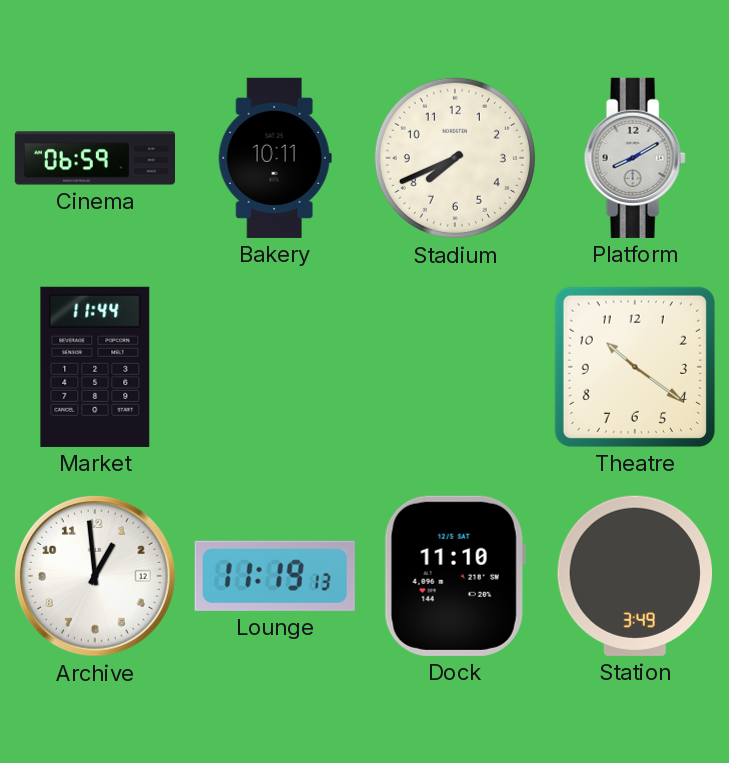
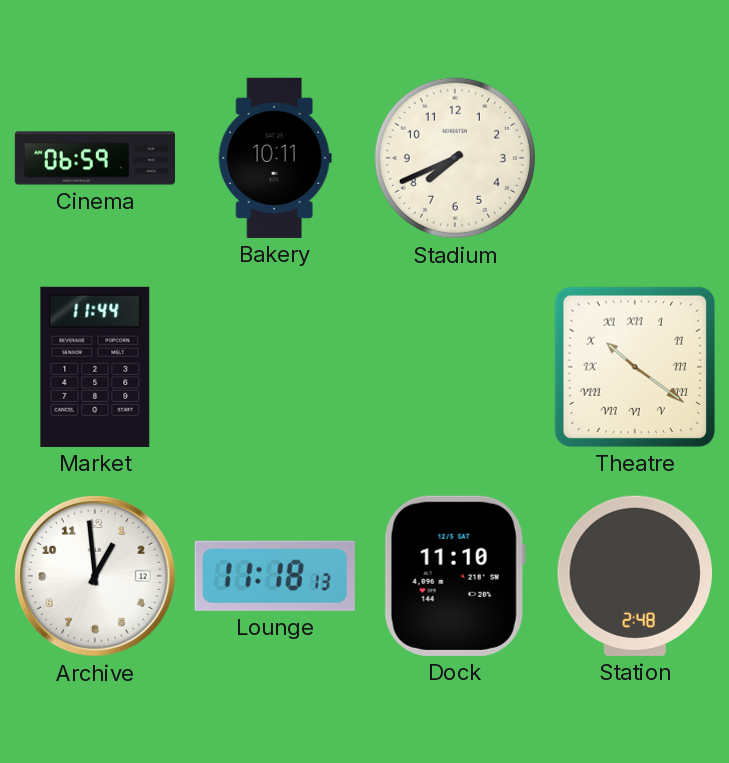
Platform: 8:10 -> none (635, 158)
Theatre numerals: Arabic -> Roman (635, 367)
Lounge: 11:19 -> 11:18 (275, 576)
Station: 3:49 -> 2:48 (635, 576)
